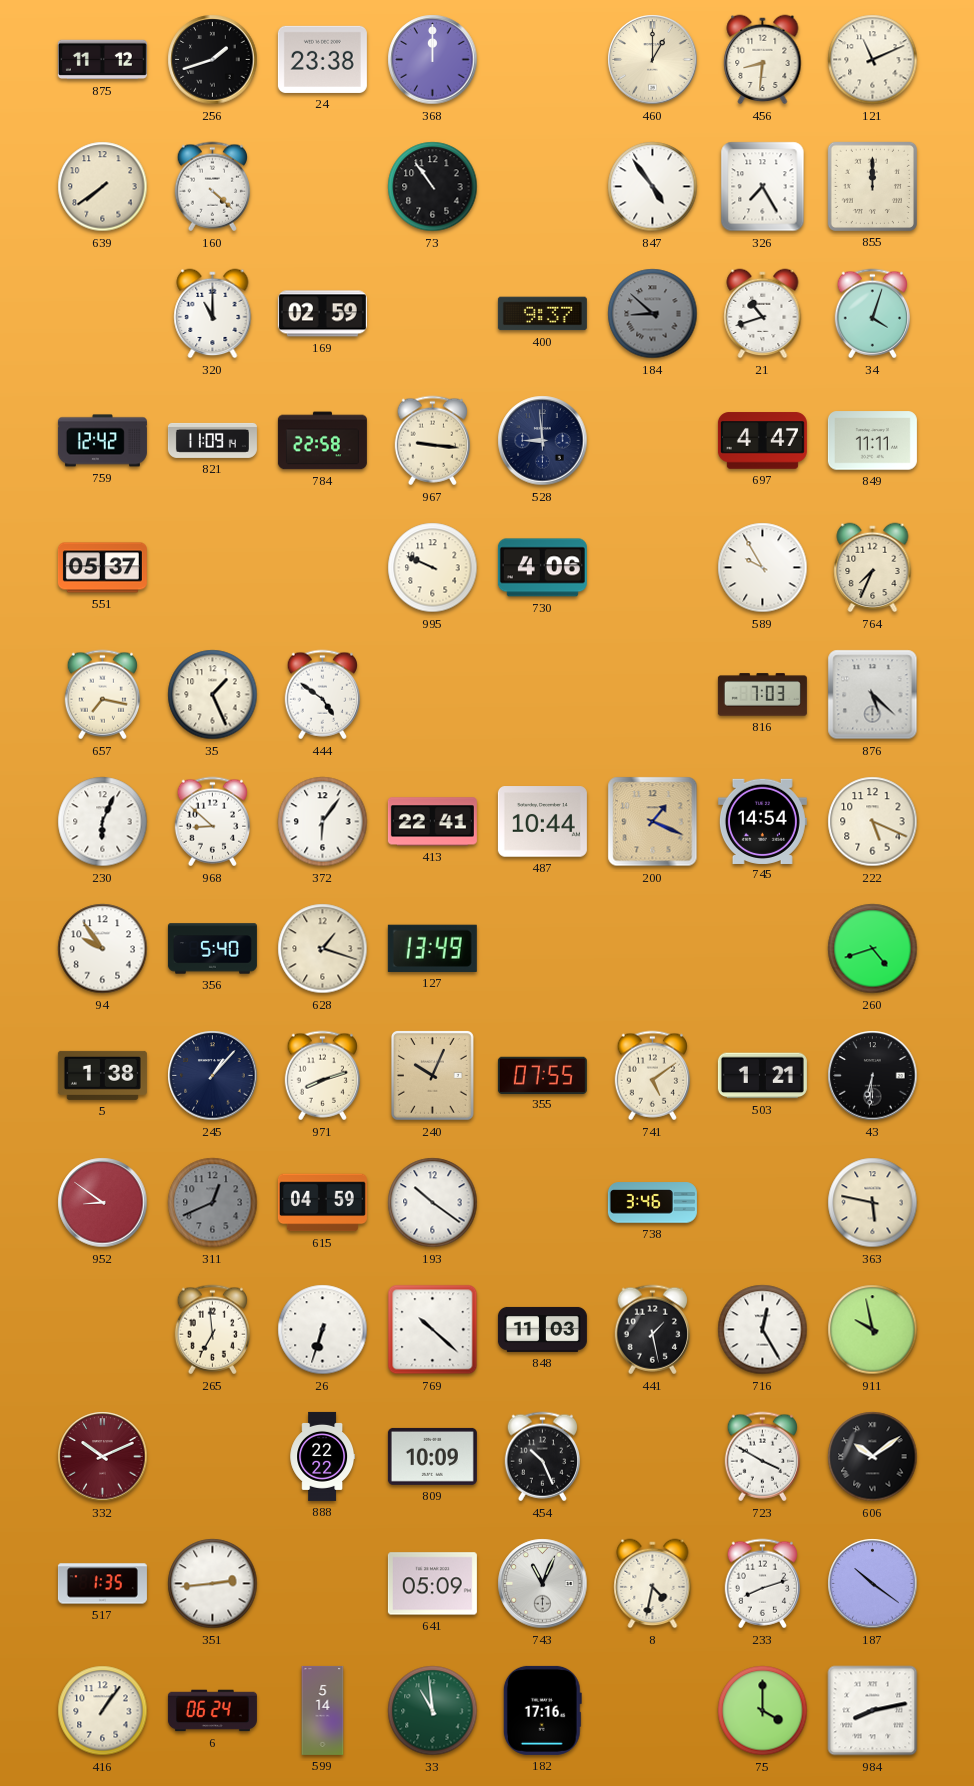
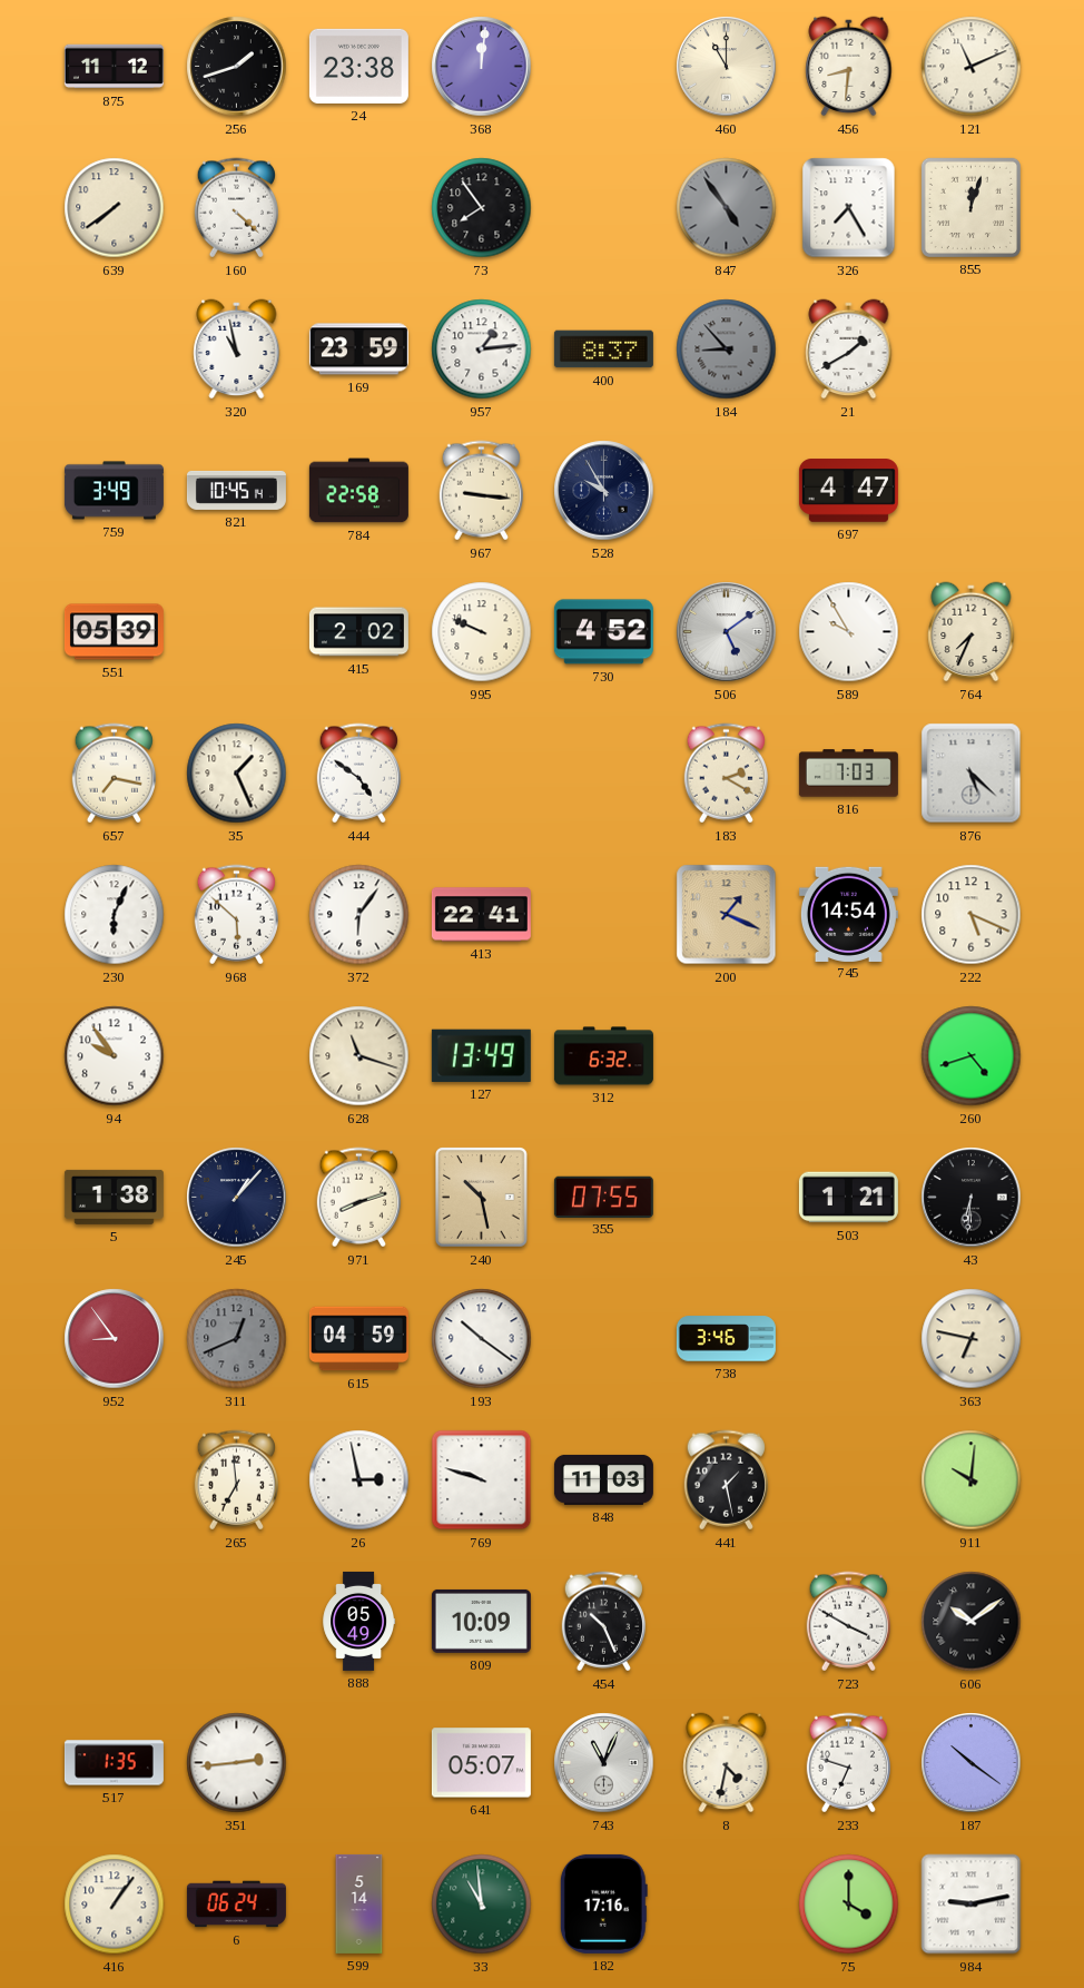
368: 12:00 -> 12:01 (482, 67)
460: 1:00 -> 11:00 (727, 67)
73: 10:54 -> 7:54 (482, 208)
847 dial: white -> grey (727, 208)
855: 12:00 -> 12:03 (970, 207)
320: 11:00 -> 10:58 (237, 350)
169: 02:59 -> 23:59 (358, 350)
957: none -> 1:14 (482, 350)
400: 9:37 -> 8:37 (603, 350)
184: 8:52 -> 8:53 (727, 350)
21: 10:42 -> 1:40 (849, 350)
34: 4:03 -> none (872, 314)
759: 12:42 -> 3:49 (114, 491)
821: 11:09 -> 10:45 (236, 490)
528: 8:59 -> 9:55 (604, 491)
849: 11:11 -> none (872, 441)
551: 05:37 -> 05:39 (114, 632)
415: none -> 2:02 (358, 632)
730: 4:06 -> 4:52 (603, 632)
506: none -> 5:09 (727, 632)
183: none -> 2:20 (726, 774)
968: 8:52 -> 5:52 (236, 915)
487: 10:44 -> none (542, 822)
356: 5:40 -> none (212, 949)
628: 1:18 -> 11:18 (359, 1056)
312: none -> 6:32 (603, 1056)
240: 10:04 -> 10:28 (482, 1198)
741: 5:09 -> none (652, 1076)
952: 8:51 -> 8:54 (115, 1339)
363: 5:47 -> 6:47 (972, 1339)
26: 6:33 -> 2:58 (359, 1480)
769: 10:22 -> 9:48 (482, 1480)
716: 12:25 -> none (763, 1330)
911: 9:58 -> 10:01 (972, 1480)
332: 10:11 -> none (103, 1457)
888: 22:22 -> 05:49 (359, 1621)
641: 05:09 -> 05:07 (481, 1763)
233: 8:12 -> 6:48 (848, 1763)
984: 8:13 -> 9:13 (972, 1905)
